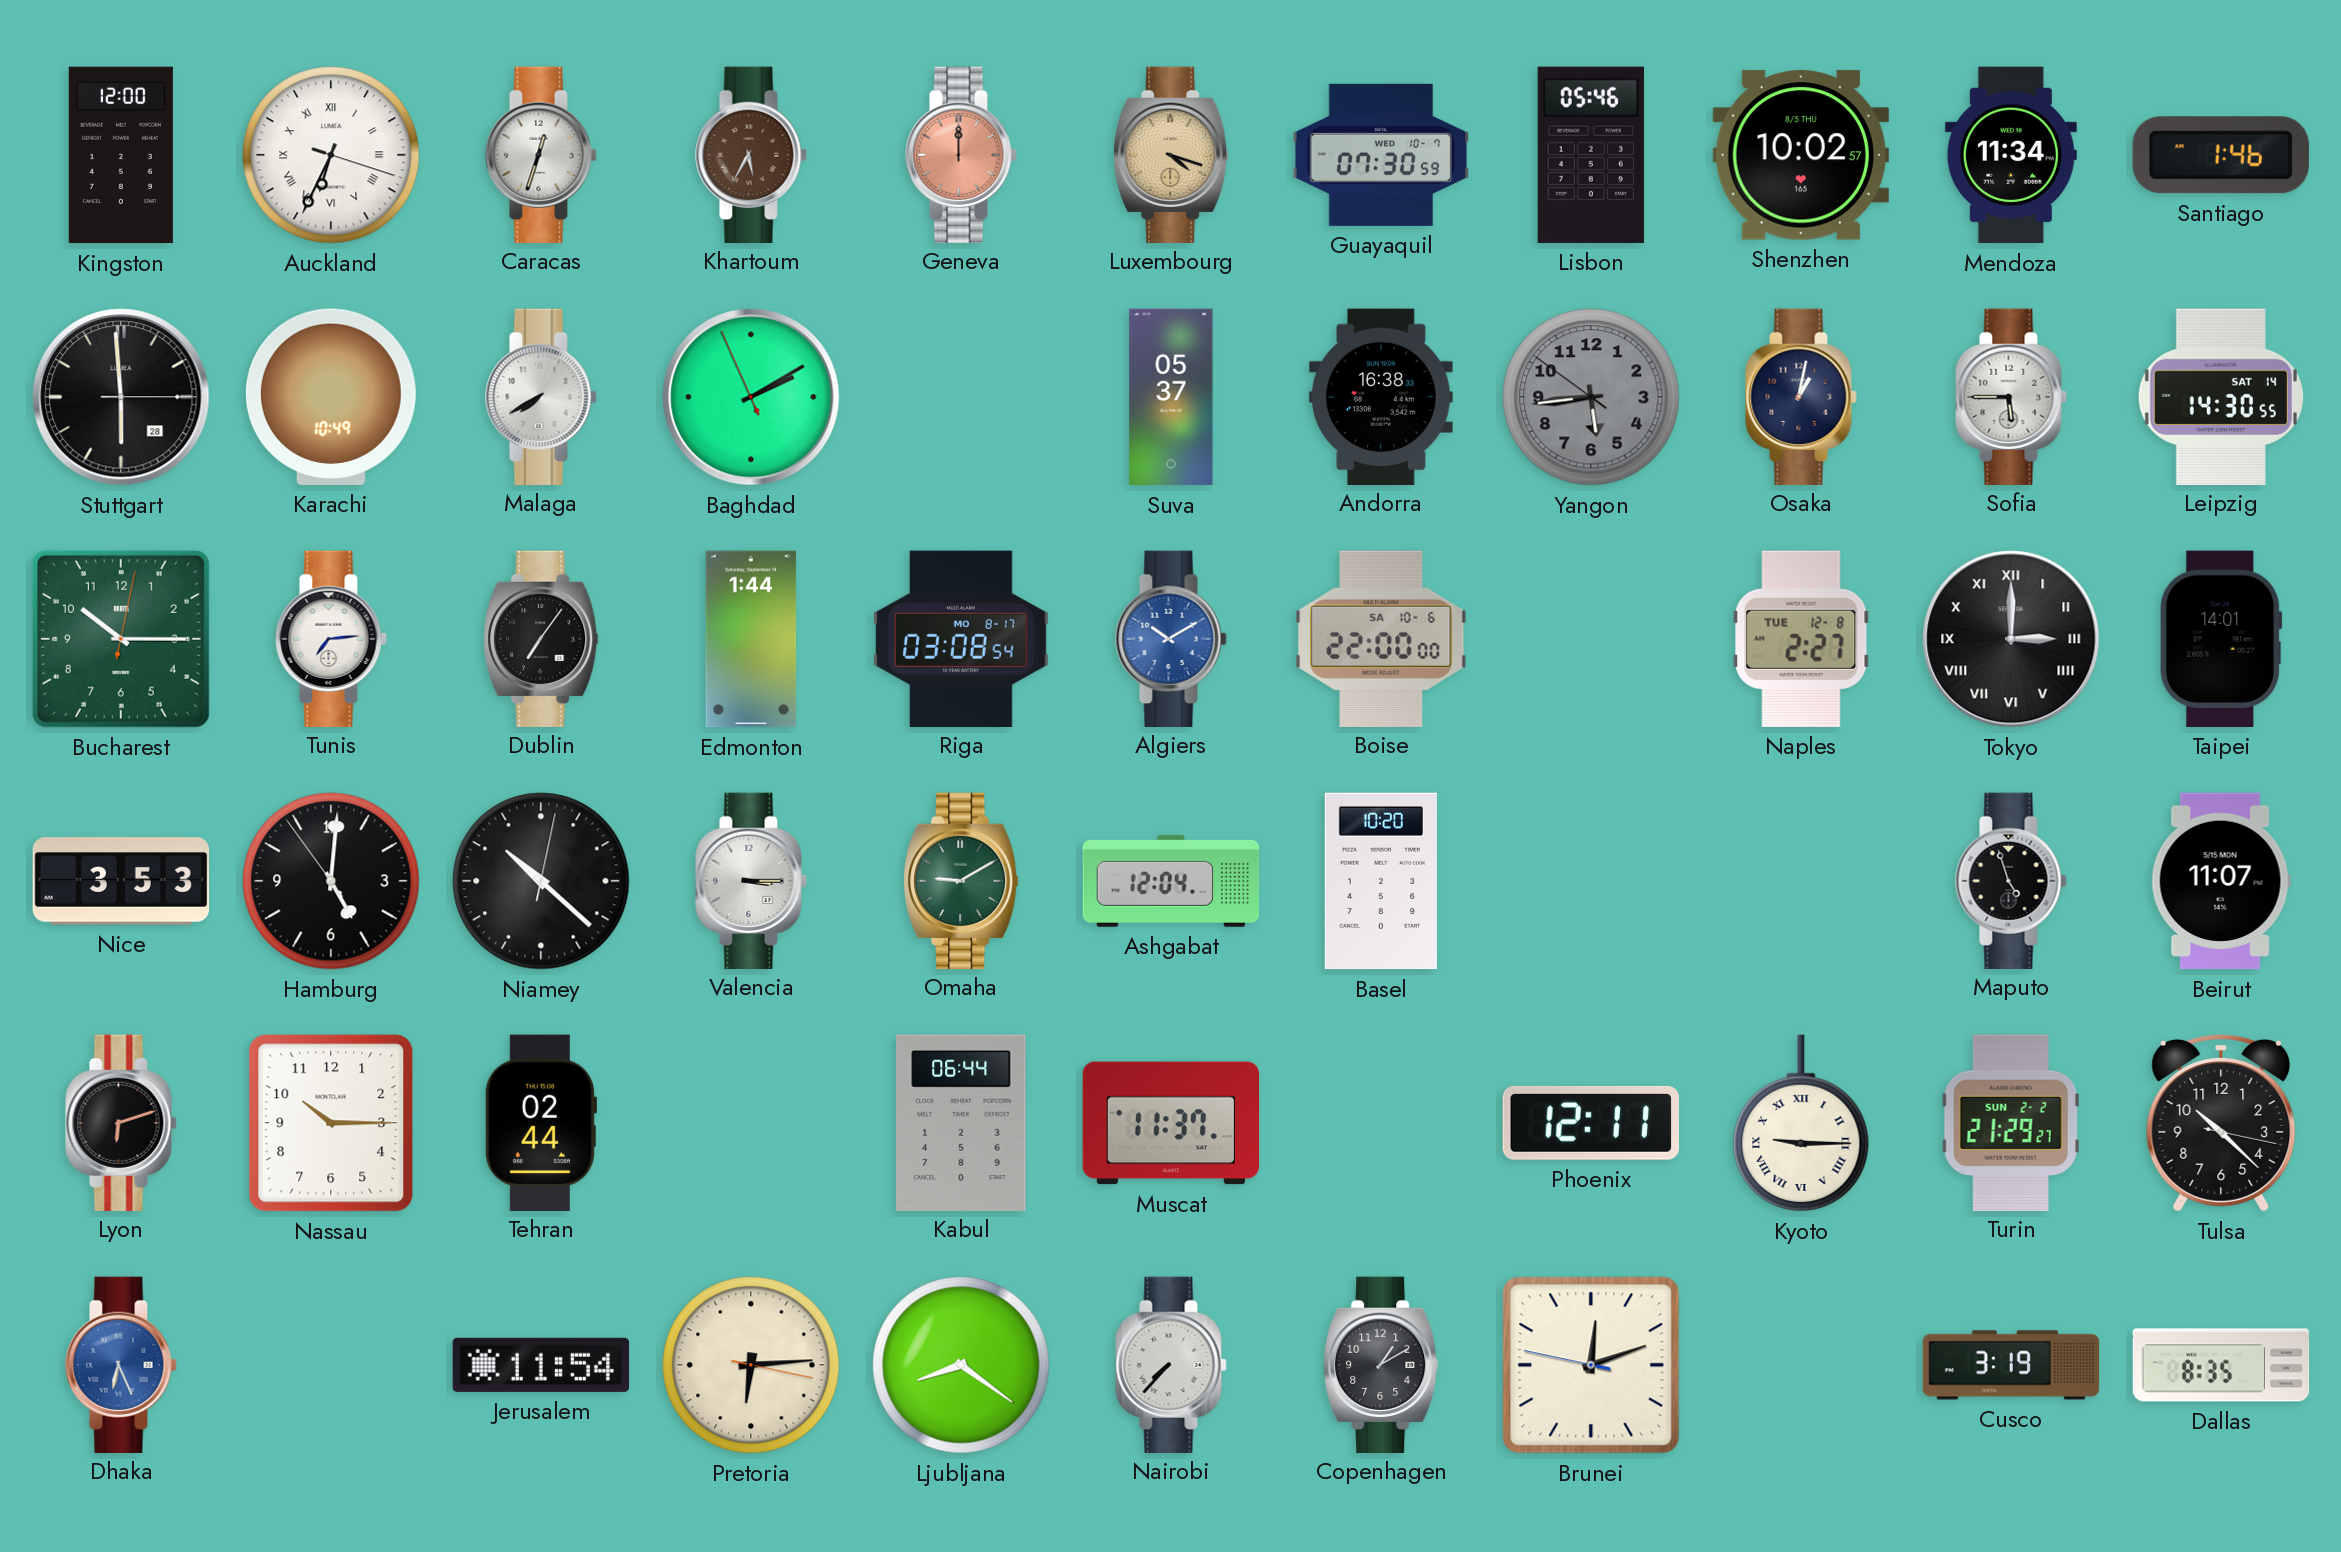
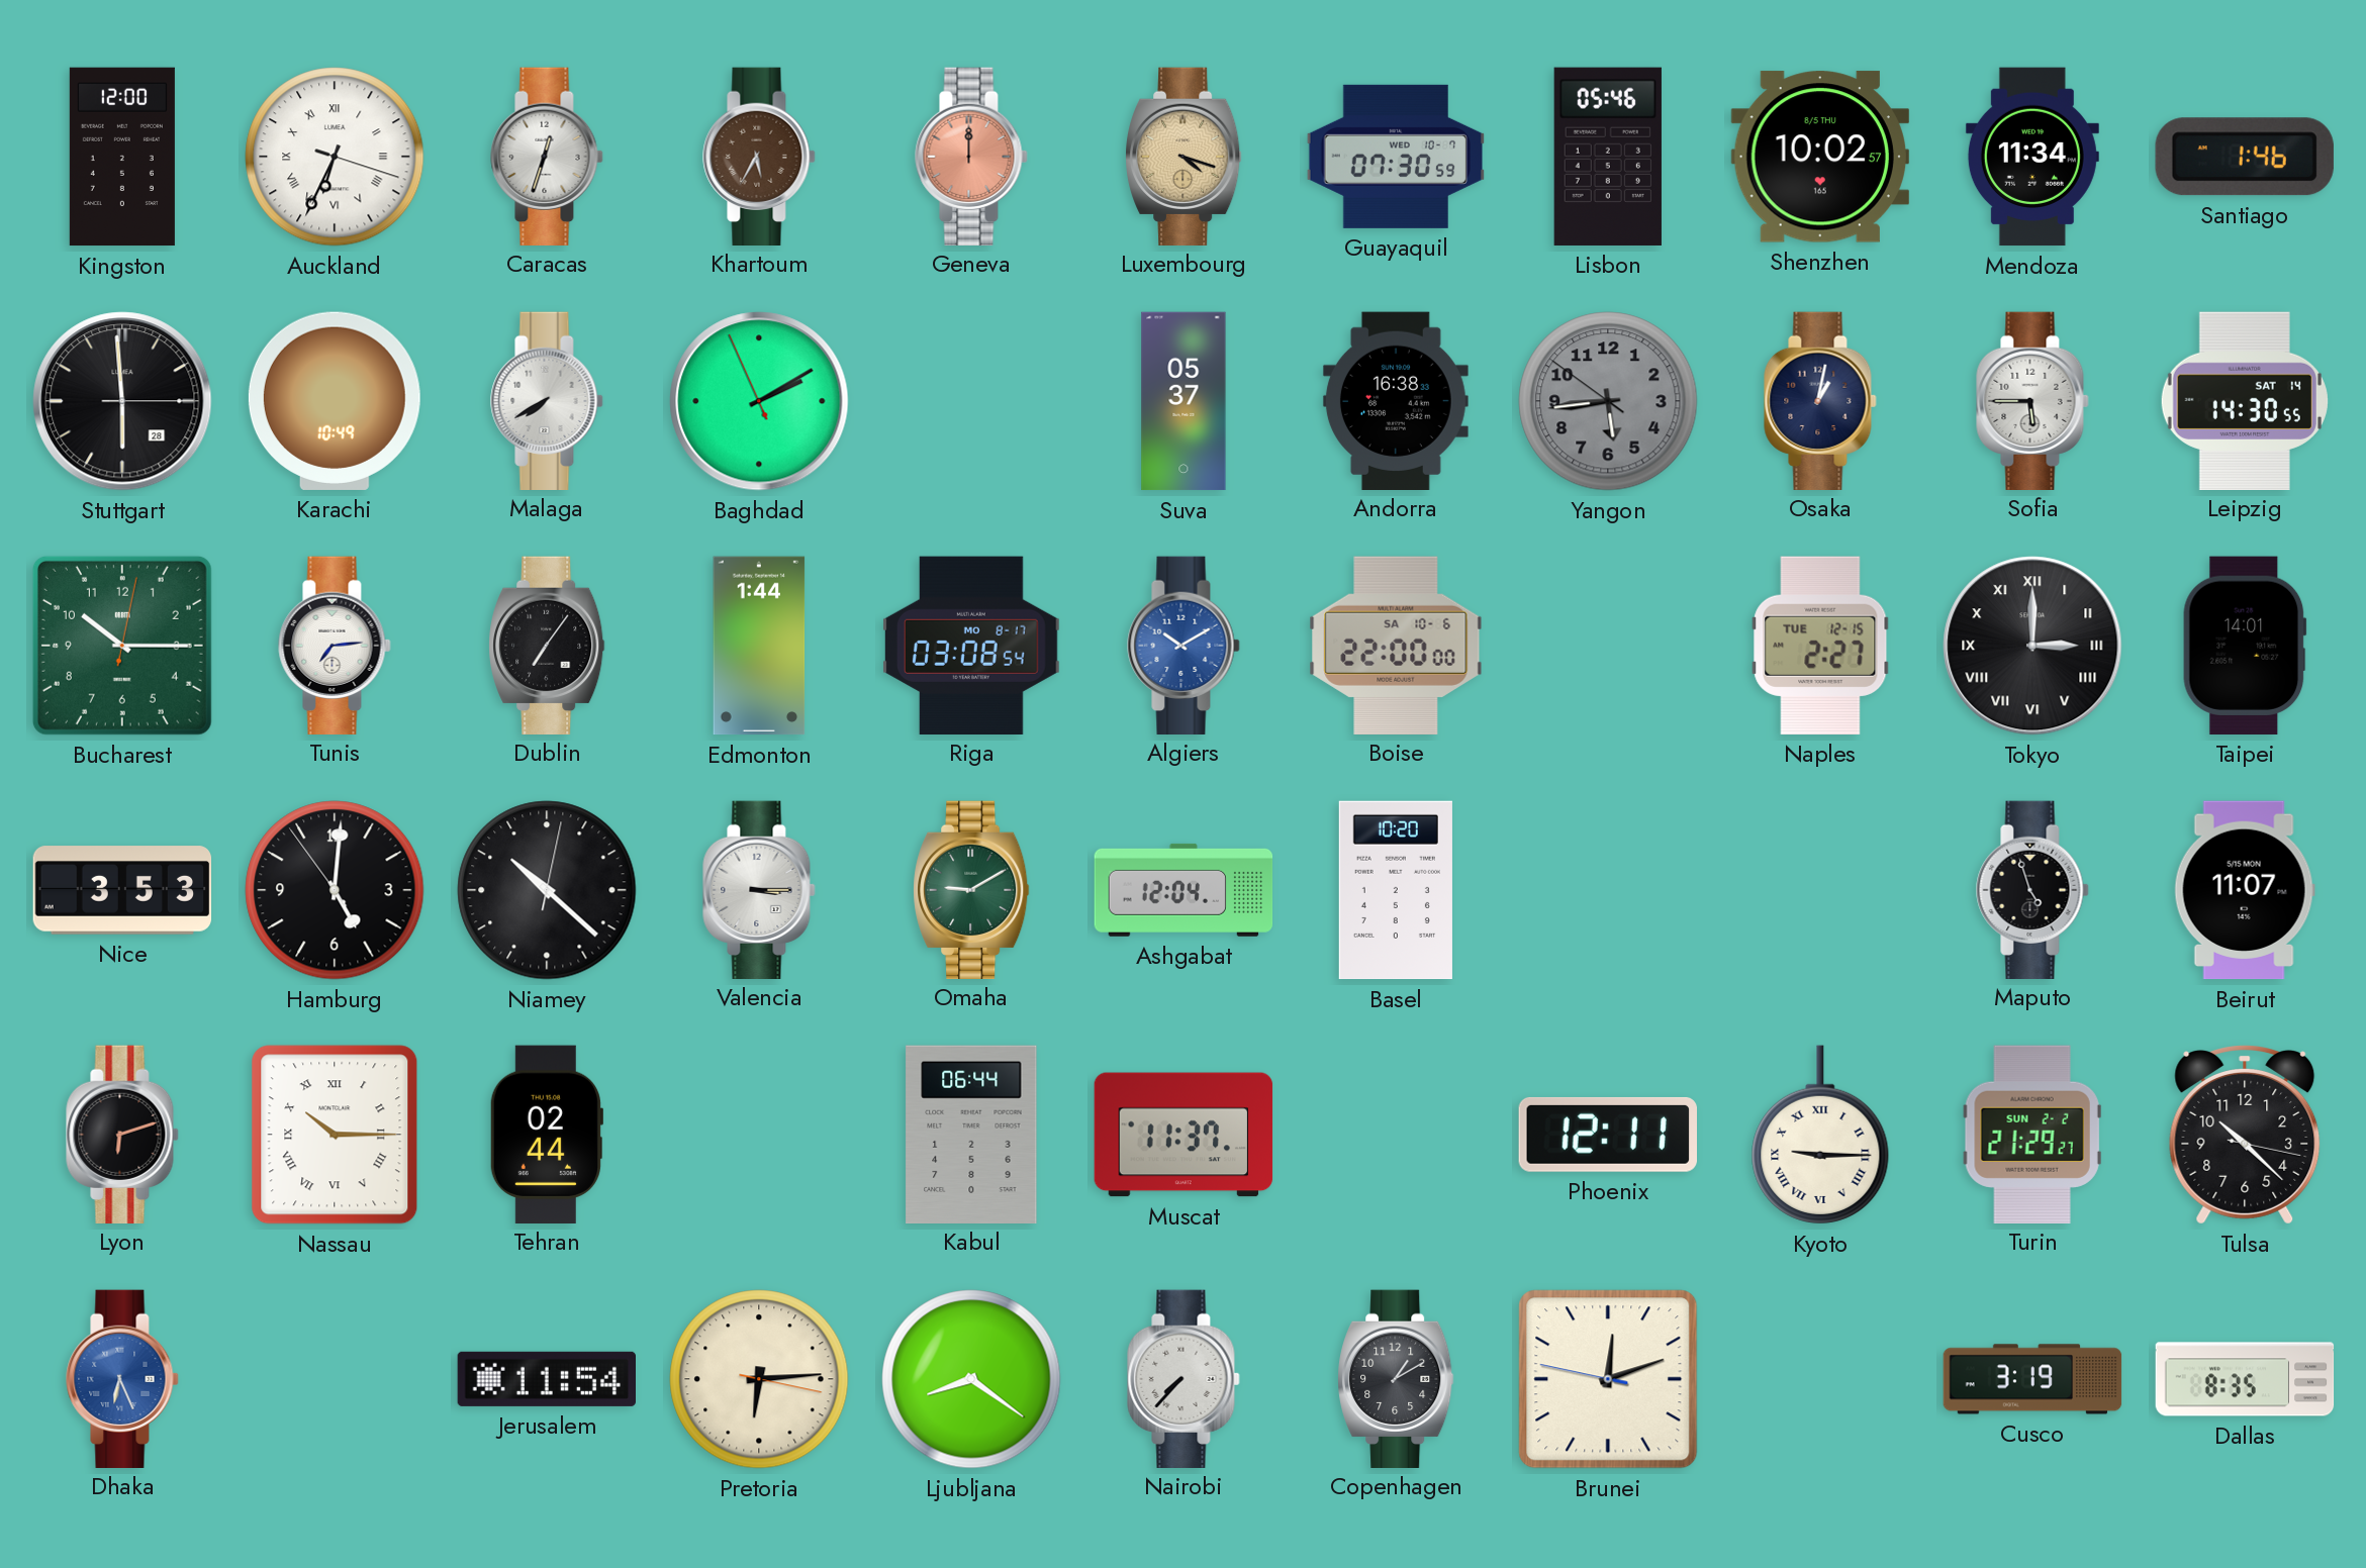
Naples date: TUE 12-8 -> TUE 12-15 (1820, 646)
Nassau numerals: Arabic -> Roman (335, 1135)
